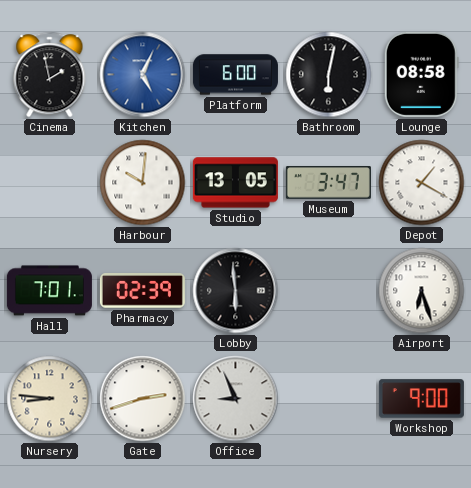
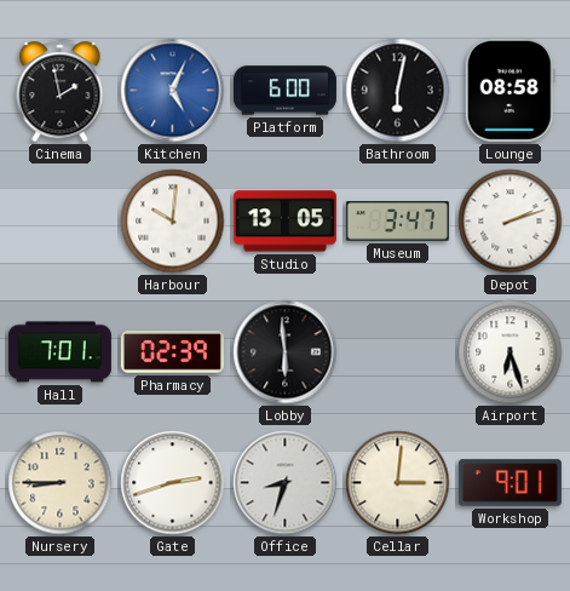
Depot: 1:20 -> 2:12 (511, 222)
Nursery: 8:46 -> 8:45 (61, 483)
Office: 8:56 -> 8:33 (286, 483)
Cellar: none -> 3:01 (398, 483)
Workshop: 9:00 -> 9:01 (509, 483)
